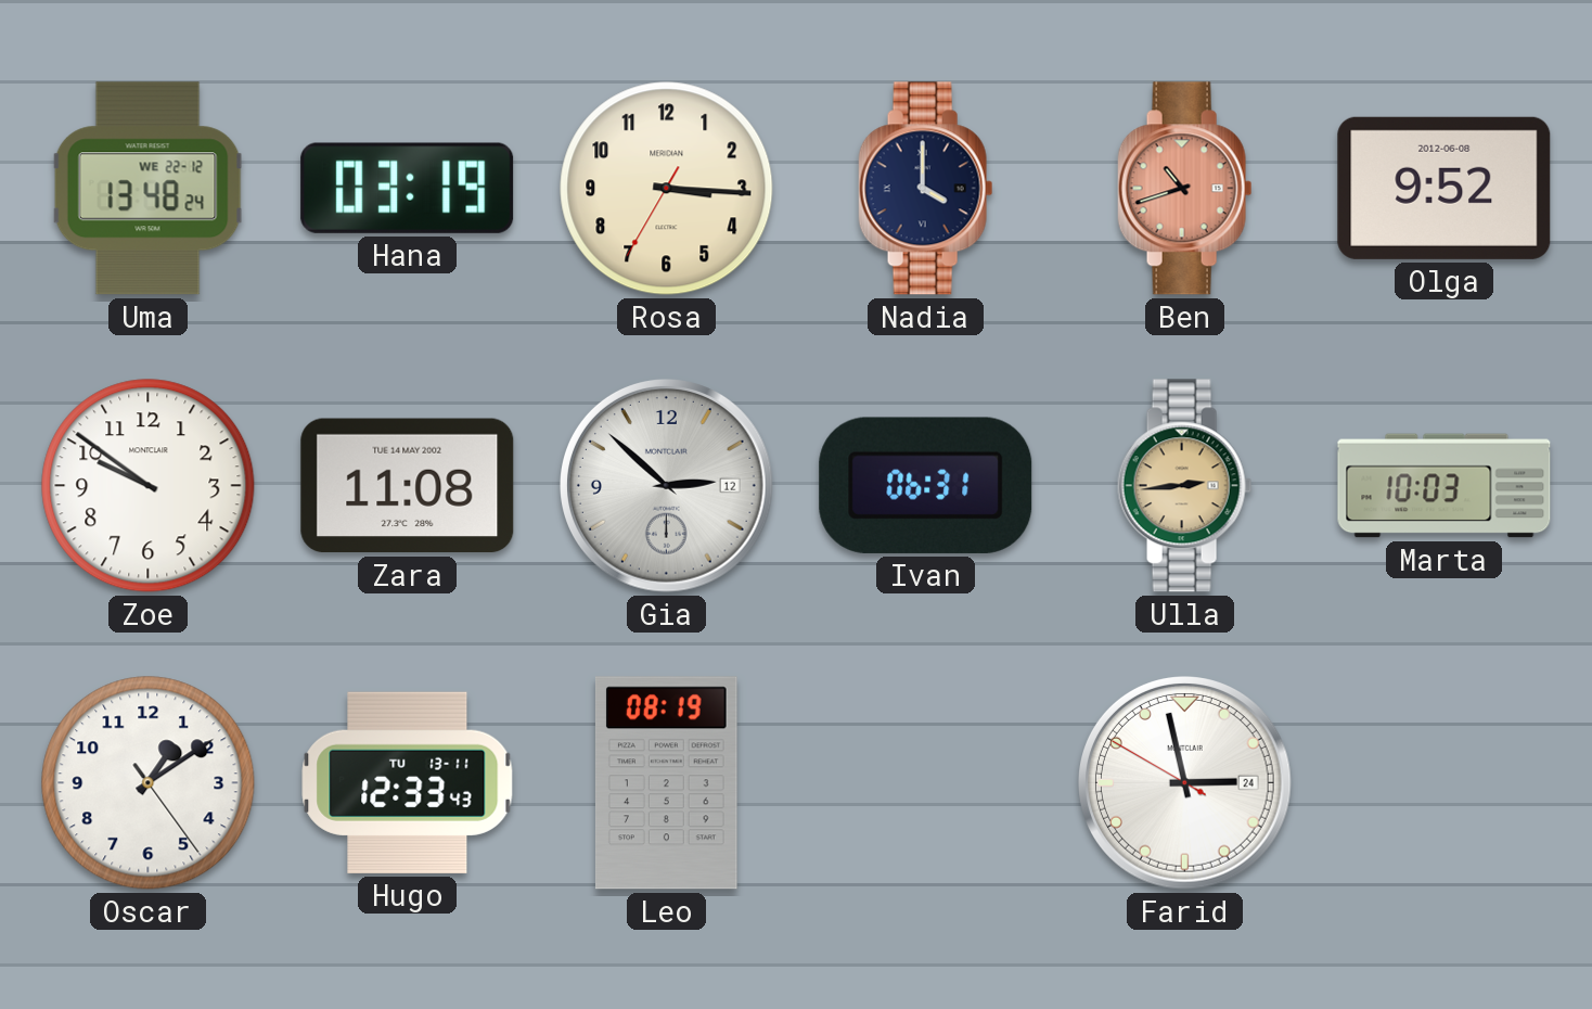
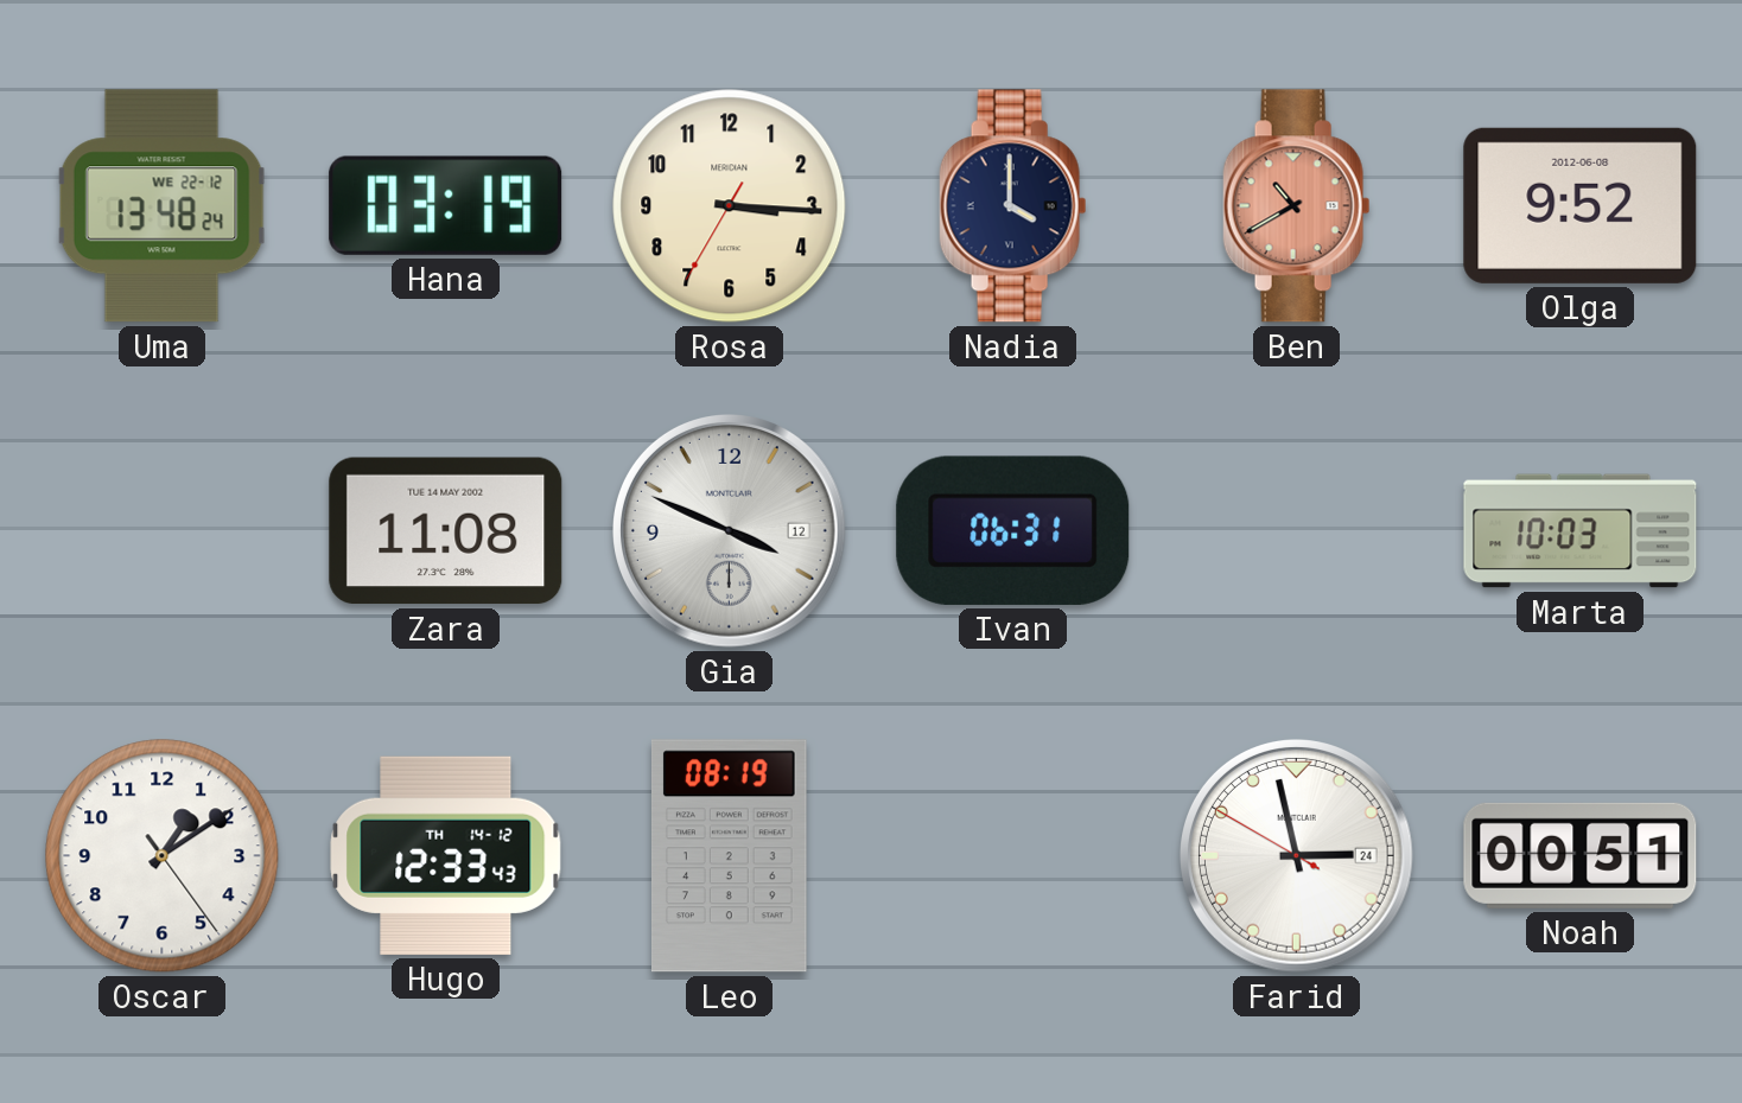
Ben: 10:42 -> 10:40 (1297, 206)
Zoe: 9:51 -> none (149, 486)
Gia: 2:52 -> 3:49 (730, 531)
Ulla: 2:44 -> none (1185, 486)
Hugo date: TU 13-11 -> TH 14-12 (446, 855)
Noah: none -> 00:51 (1581, 855)
